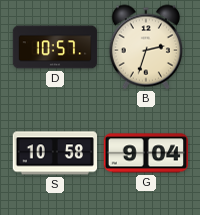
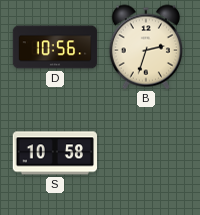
D: 10:57 -> 10:56 (55, 47)
G: 9:04 -> none (145, 153)
